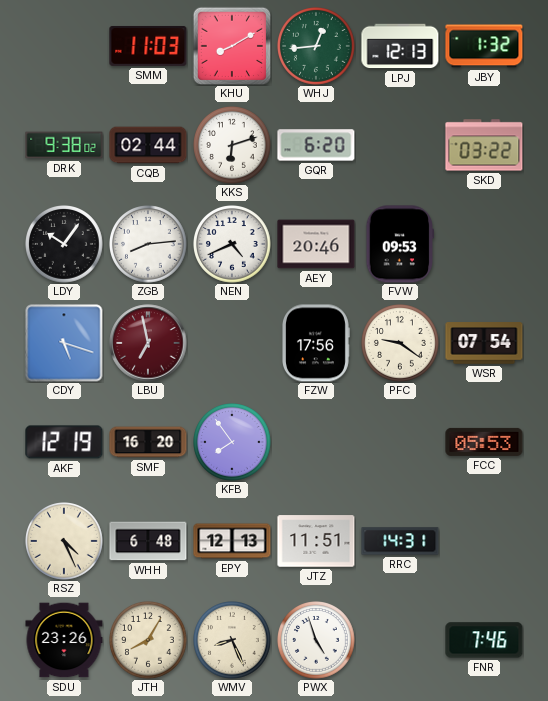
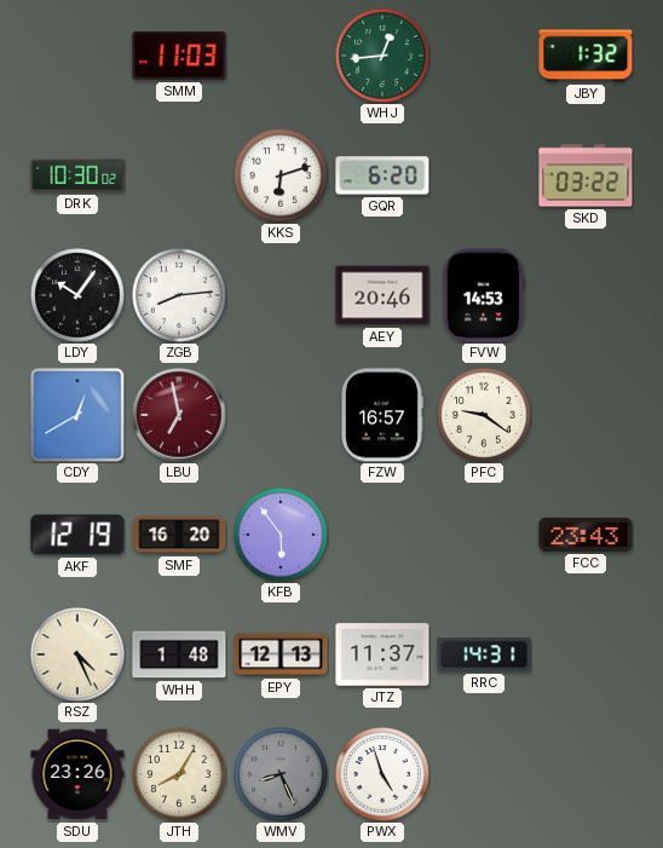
KHU: 8:10 -> none (232, 46)
LPJ: 12:13 -> none (400, 46)
DRK: 9:38 -> 10:30 (77, 175)
CQB: 02:44 -> none (148, 145)
NEN: 4:41 -> none (233, 245)
FVW: 09:53 -> 14:53 (484, 295)
CDY: 5:18 -> 12:40 (77, 415)
FZW: 17:56 -> 16:57 (382, 415)
WSR: 07:54 -> none (484, 343)
KFB: 7:54 -> 5:54 (282, 536)
FCC: 05:53 -> 23:43 (586, 535)
WHH: 6:48 -> 1:48 (179, 654)
JTZ: 11:51 -> 11:37 (382, 654)
WMV dial: cream -> grey (282, 775)
FNR: 7:46 -> none (484, 640)
